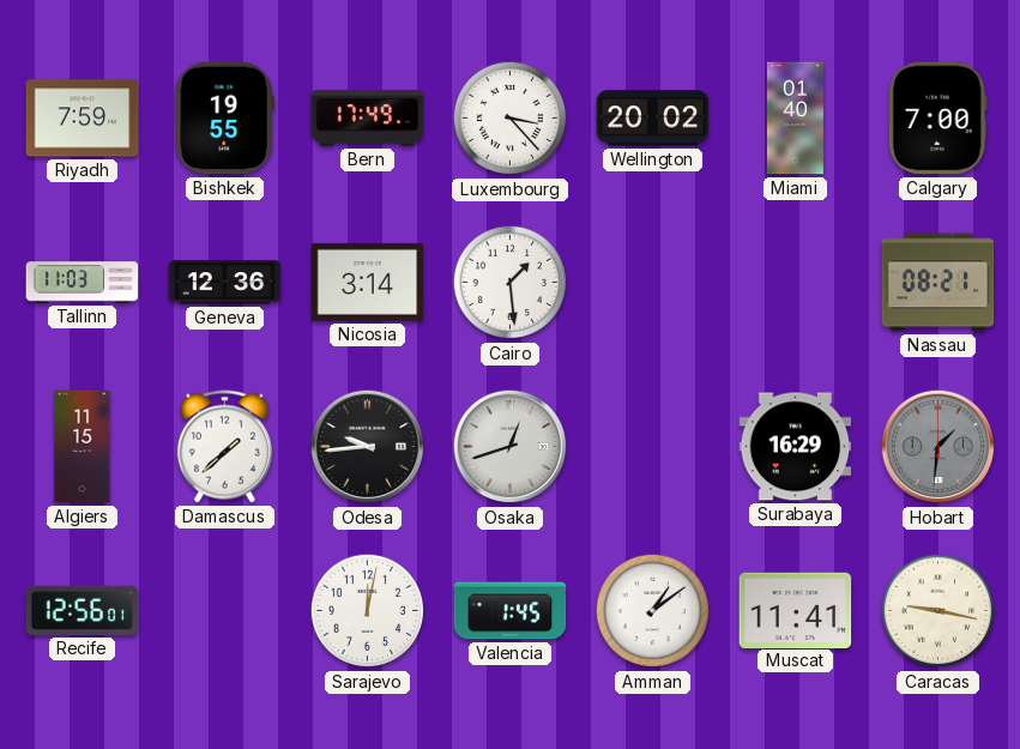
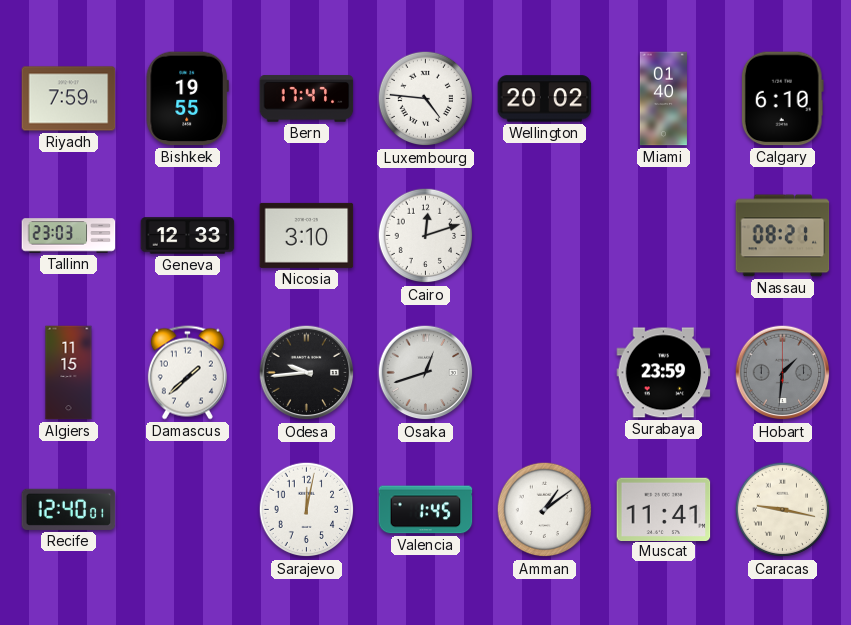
Bern: 17:49 -> 17:47 (307, 99)
Luxembourg: 3:23 -> 4:46 (426, 99)
Calgary: 7:00 -> 6:10 (782, 99)
Tallinn: 11:03 -> 23:03 (69, 236)
Geneva: 12:36 -> 12:33 (188, 236)
Nicosia: 3:14 -> 3:10 (307, 235)
Cairo: 1:29 -> 12:12 (426, 236)
Surabaya: 16:29 -> 23:59 (664, 373)
Recife: 12:56 -> 12:40 (69, 509)
